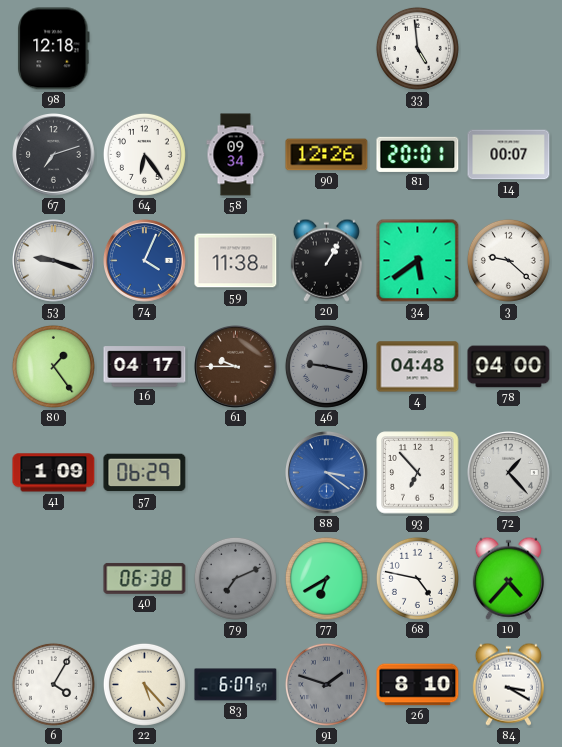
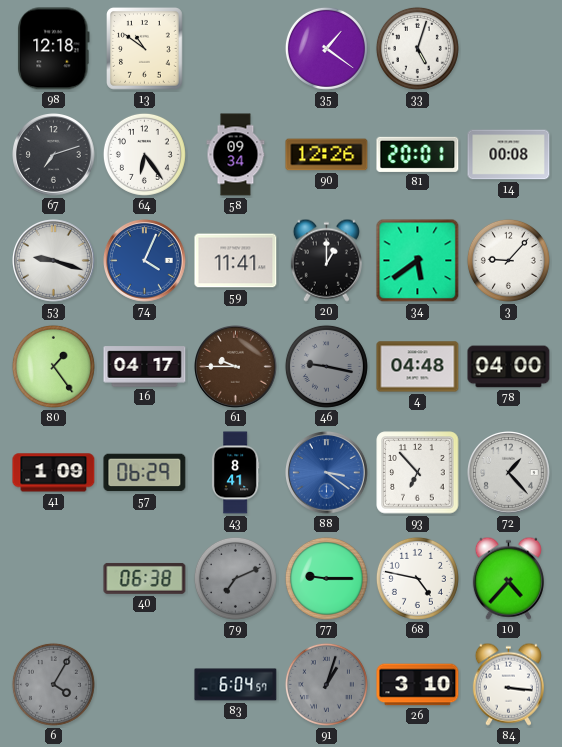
13: none -> 10:51 (145, 49)
35: none -> 1:21 (326, 48)
33: 4:59 -> 5:03 (417, 48)
14: 00:07 -> 00:08 (509, 155)
59: 11:38 -> 11:41 (236, 261)
20: 1:05 -> 1:00 (326, 260)
3: 9:22 -> 9:07 (508, 260)
43: none -> 8:41 (235, 473)
77: 6:40 -> 9:15 (326, 578)
6 dial: white -> grey (53, 684)
22: 5:23 -> none (144, 684)
83: 6:07 -> 6:04 (236, 685)
91: 1:48 -> 1:03 (326, 684)
26: 8:10 -> 3:10 (418, 685)
84: 3:20 -> 3:16 (508, 684)
